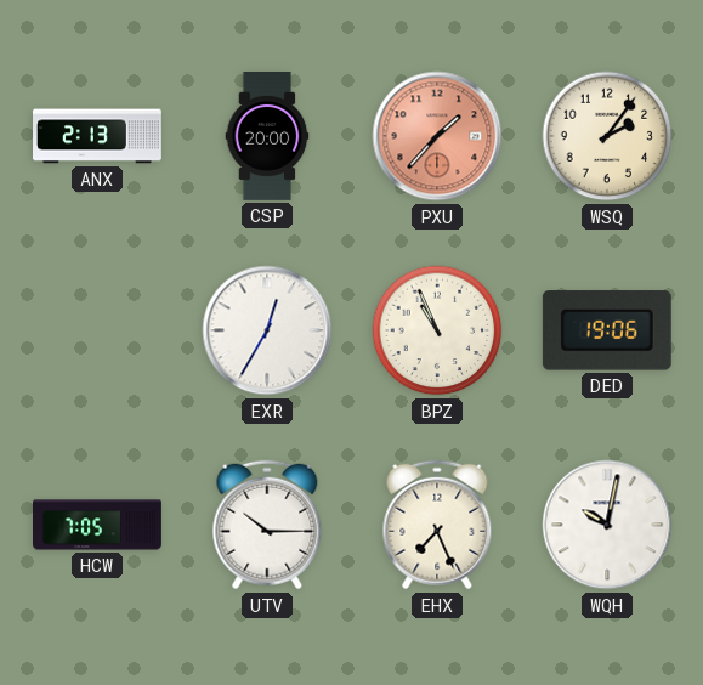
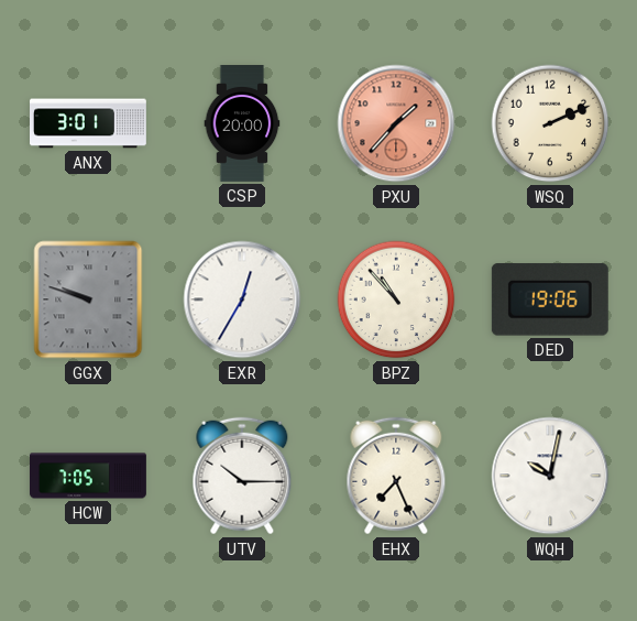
ANX: 2:13 -> 3:01 (89, 123)
WSQ: 2:06 -> 2:11 (550, 123)
GGX: none -> 9:48 (88, 299)
BPZ: 10:56 -> 10:53 (396, 299)
